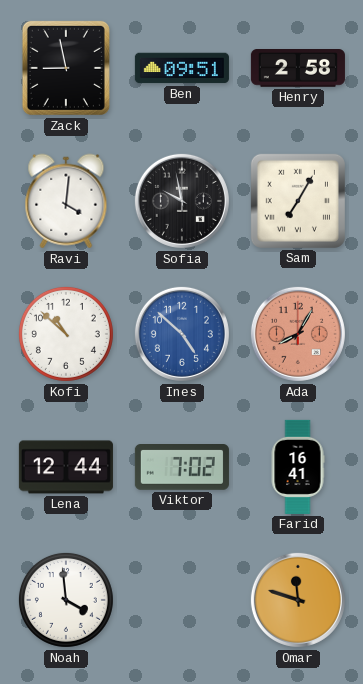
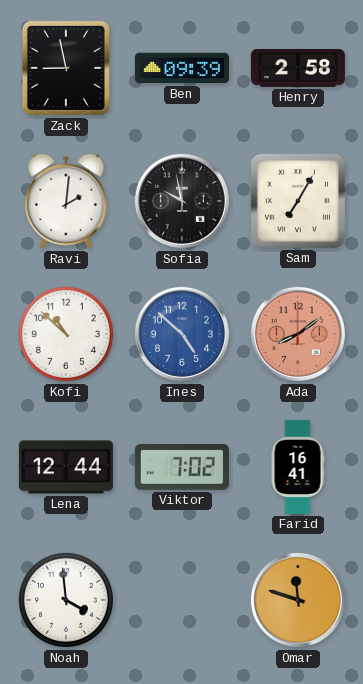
Ben: 09:51 -> 09:39 (182, 68)
Ravi: 4:01 -> 2:01 (66, 201)
Ada: 8:05 -> 8:09 (298, 334)
